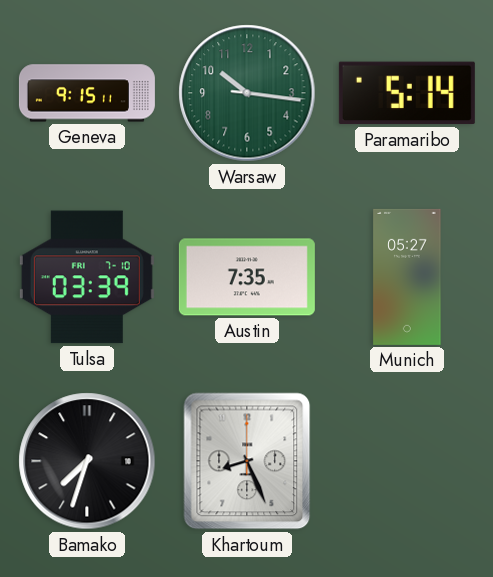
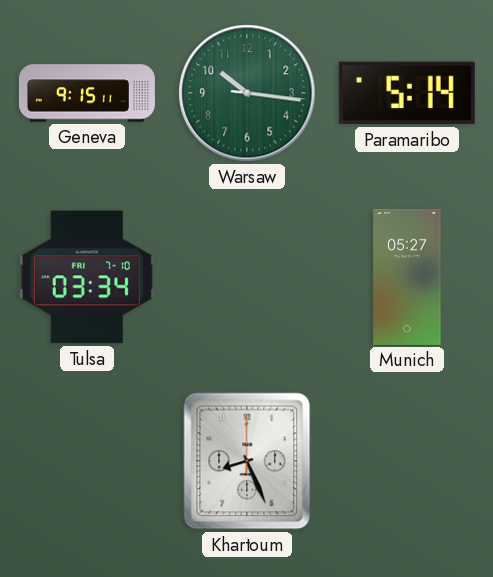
Tulsa: 03:39 -> 03:34 (87, 277)
Austin: 7:35 -> none (247, 277)
Bamako: 7:33 -> none (87, 461)
